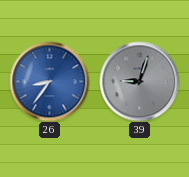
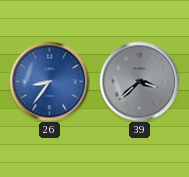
39: 9:03 -> 3:38 (139, 81)
